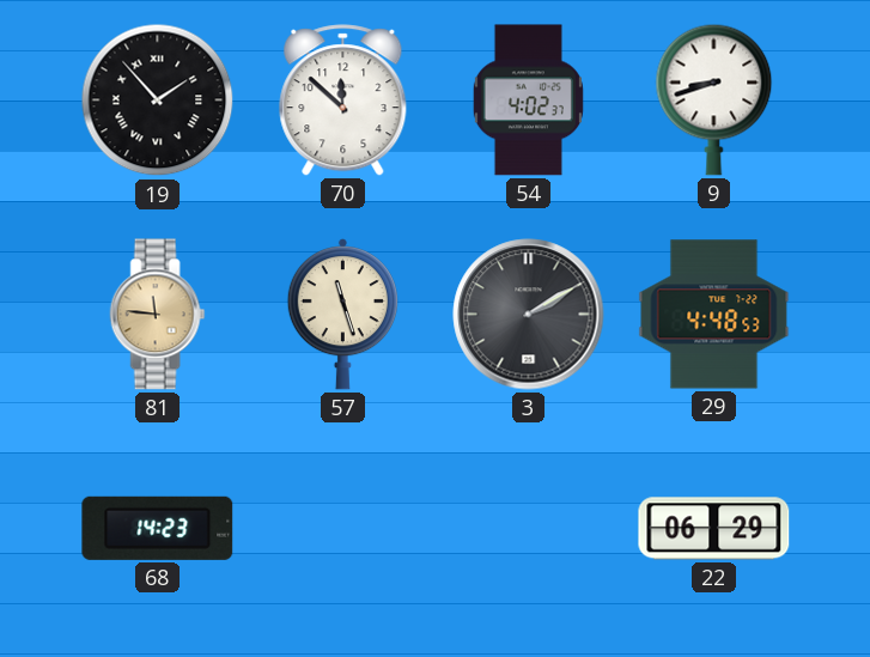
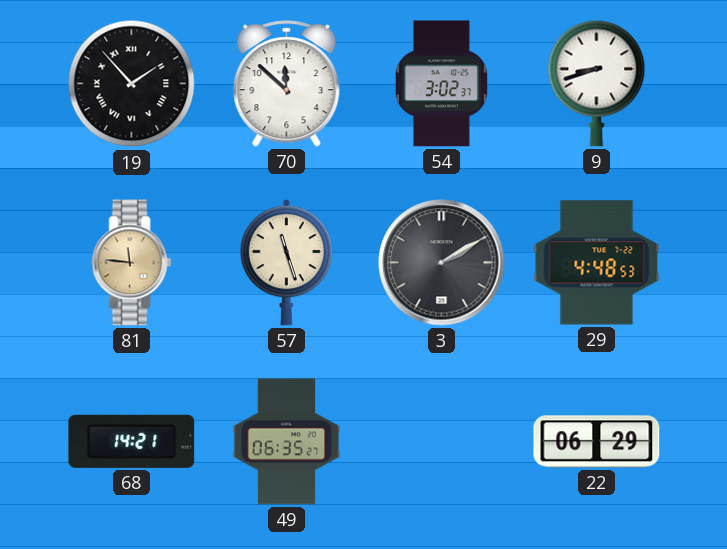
54: 4:02 -> 3:02 (441, 84)
68: 14:23 -> 14:21 (132, 441)
49: none -> 06:35 (287, 442)
